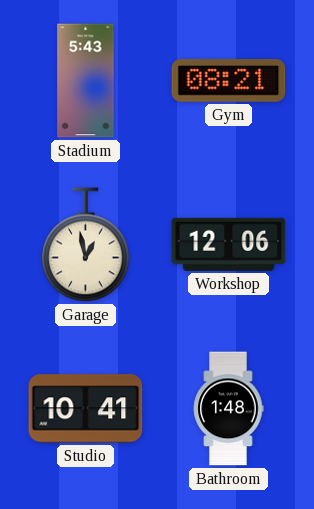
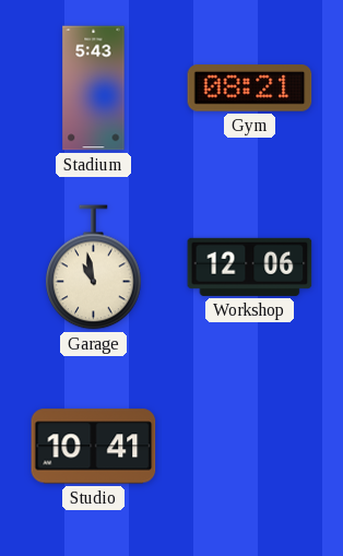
Garage: 12:58 -> 10:58 (94, 268)
Bathroom: 1:48 -> none (228, 409)
